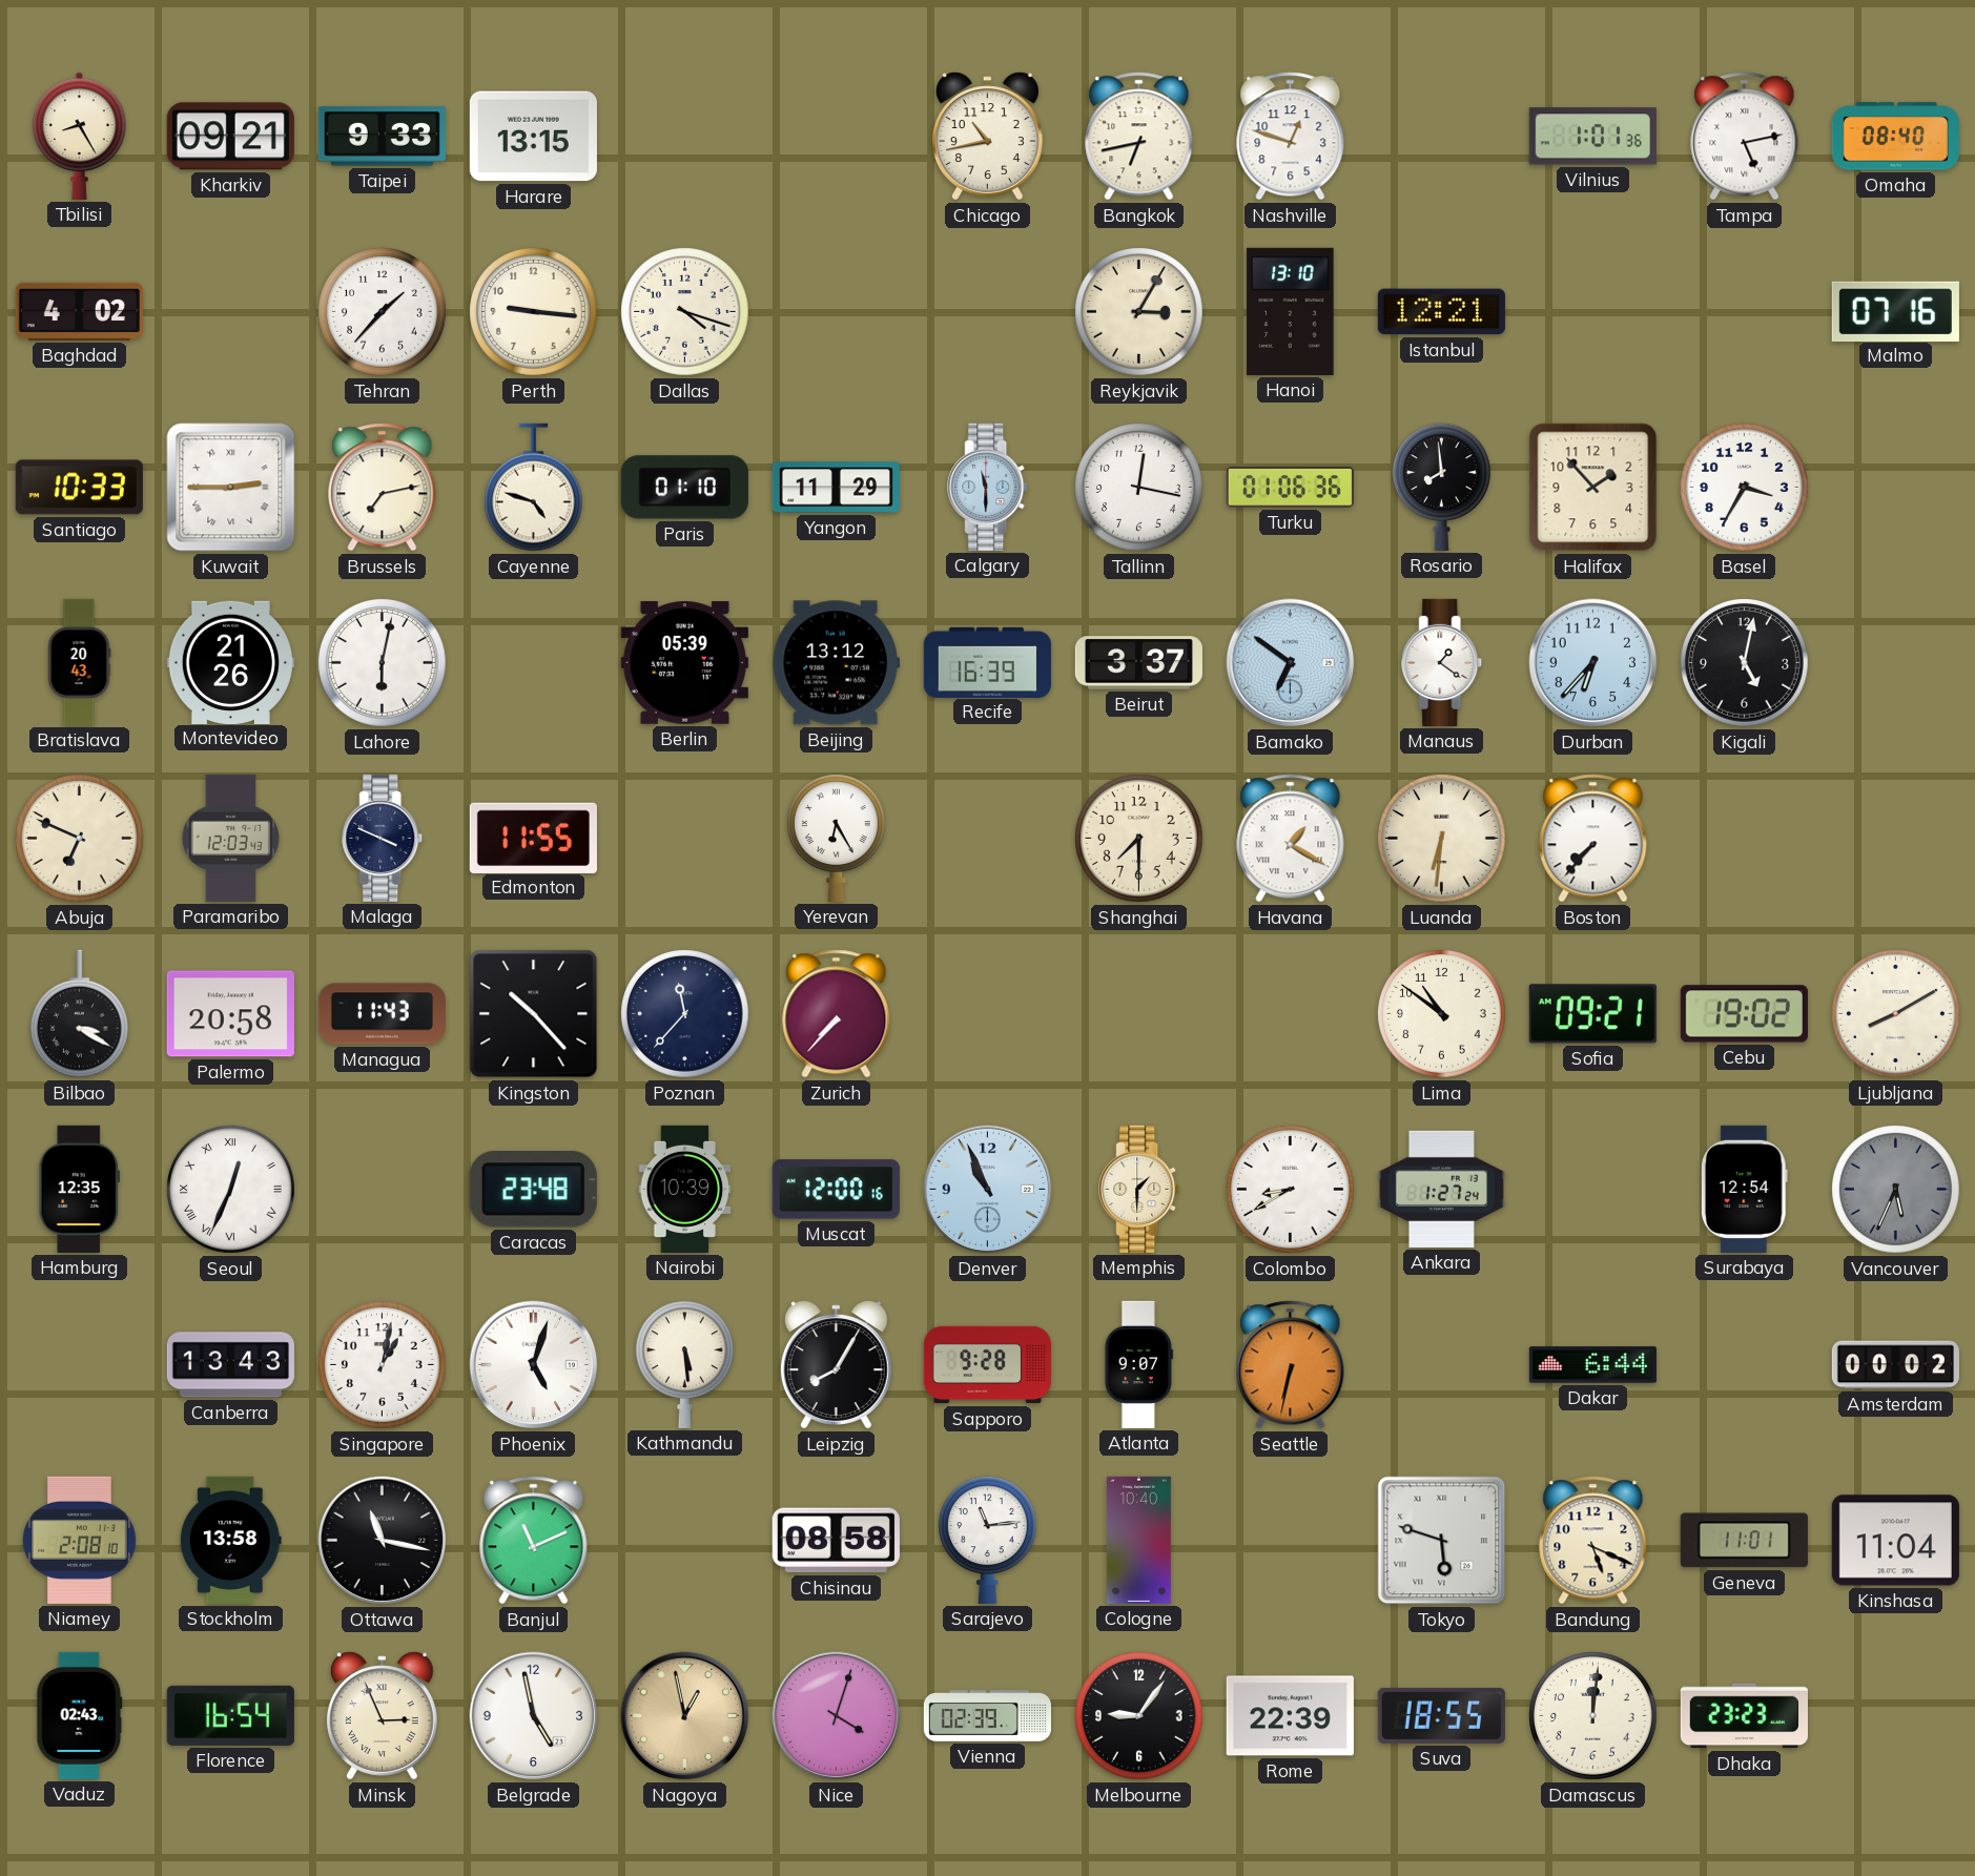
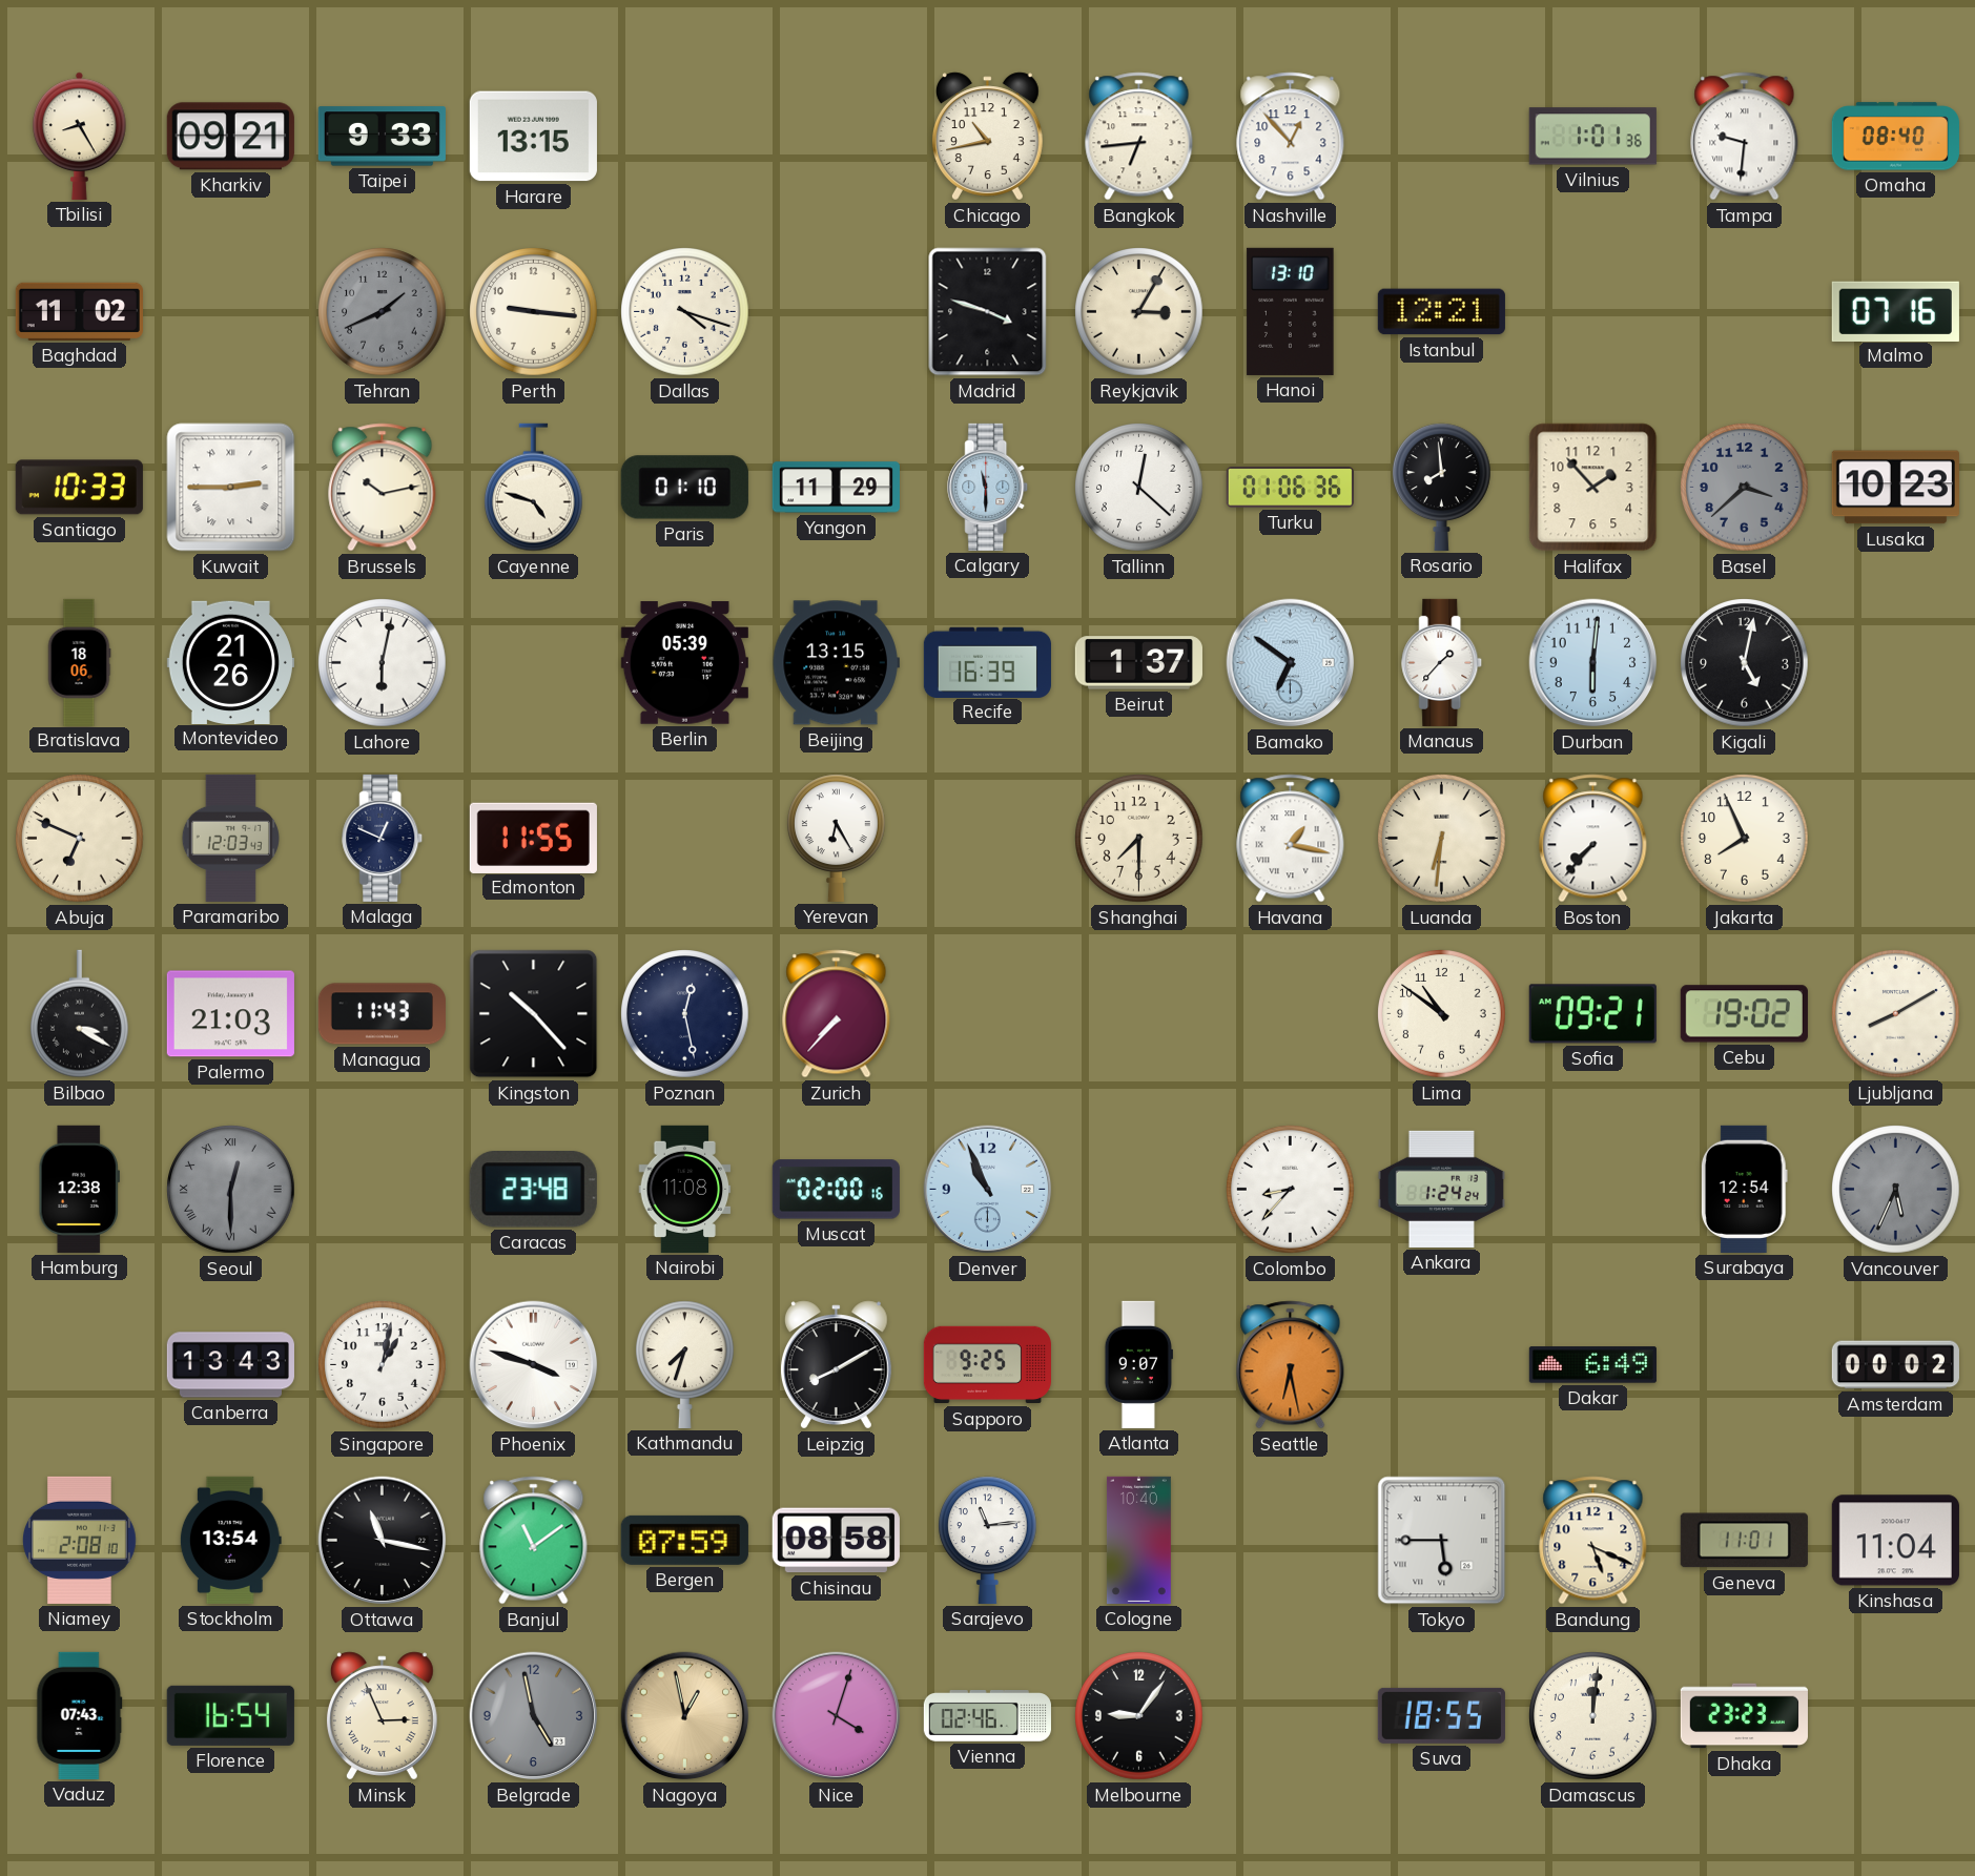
Bangkok: 6:43 -> 6:44 (1139, 137)
Nashville: 12:48 -> 12:53 (1291, 137)
Tampa: 5:13 -> 9:31 (1745, 137)
Baghdad: 4:02 -> 11:02 (79, 311)
Tehran: 1:37 -> 1:41 (383, 312)
Tehran dial: white -> grey (383, 312)
Madrid: none -> 3:48 (988, 312)
Brussels: 7:13 -> 10:13 (383, 488)
Tallinn: 12:17 -> 12:22 (1139, 488)
Basel: 3:35 -> 3:38 (1745, 488)
Basel dial: white -> grey (1745, 488)
Lusaka: none -> 10:23 (1895, 488)
Bratislava: 20:43 -> 18:06 (79, 662)
Beijing: 13:12 -> 13:15 (836, 663)
Beirut: 3:37 -> 1:37 (1138, 663)
Manaus: 1:21 -> 1:37 (1442, 662)
Durban: 6:37 -> 6:01 (1593, 663)
Malaga: 3:49 -> 12:49 (383, 838)
Havana: 1:20 -> 1:17 (1291, 839)
Jakarta: none -> 7:56 (1745, 839)
Palermo: 20:58 -> 21:03 (230, 1014)
Poznan: 11:37 -> 12:28 (685, 1014)
Hamburg: 12:35 -> 12:38 (79, 1189)
Seoul: 12:34 -> 12:30 (231, 1190)
Seoul dial: white -> grey (231, 1190)
Nairobi: 10:39 -> 11:08 (685, 1189)
Muscat: 12:00 -> 02:00 (836, 1190)
Memphis: 1:30 -> none (1139, 1189)
Colombo: 8:40 -> 8:37 (1291, 1190)
Ankara: 1:27 -> 1:24 (1441, 1189)
Phoenix: 5:03 -> 3:48 (534, 1365)
Kathmandu: 5:29 -> 7:33 (685, 1364)
Leipzig: 8:05 -> 8:10 (836, 1365)
Sapporo: 9:28 -> 9:25 (987, 1365)
Seattle: 6:32 -> 6:28 (1291, 1365)
Dakar: 6:44 -> 6:49 (1592, 1365)
Stockholm: 13:58 -> 13:54 (230, 1540)
Banjul: 11:11 -> 11:09 (534, 1541)
Bergen: none -> 07:59 (684, 1540)
Tokyo: 5:48 -> 5:45 (1442, 1541)
Vaduz: 02:43 -> 07:43 (80, 1715)
Belgrade dial: white -> grey (534, 1716)
Vienna: 02:39 -> 02:46 (987, 1716)
Rome: 22:39 -> none (1290, 1716)
